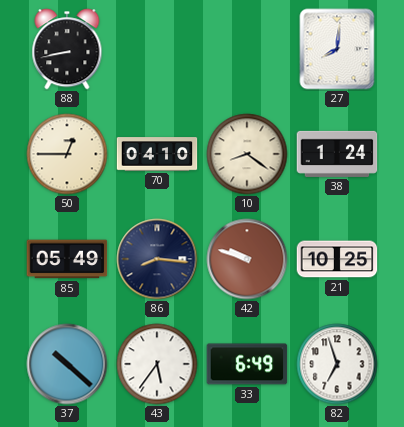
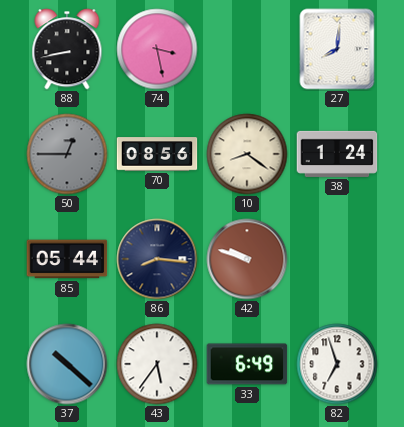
74: none -> 3:28 (157, 49)
50 dial: cream -> grey (67, 154)
70: 04:10 -> 08:56 (157, 154)
85: 05:49 -> 05:44 (67, 259)
21: 10:25 -> none (337, 259)
